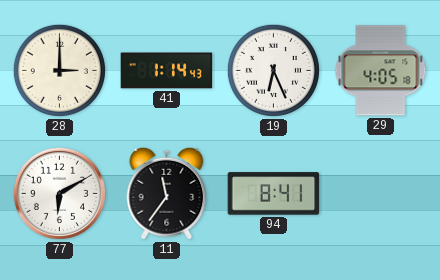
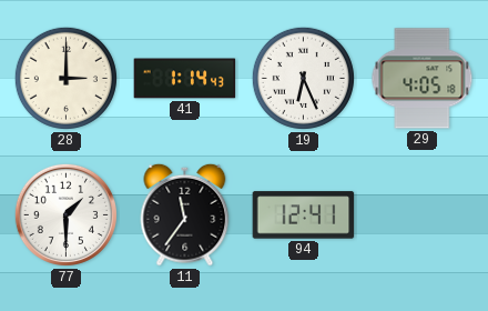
77: 6:10 -> 1:30 (65, 214)
94: 8:41 -> 12:41 (304, 215)
